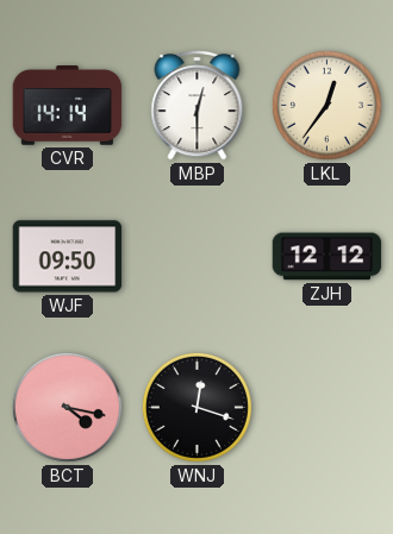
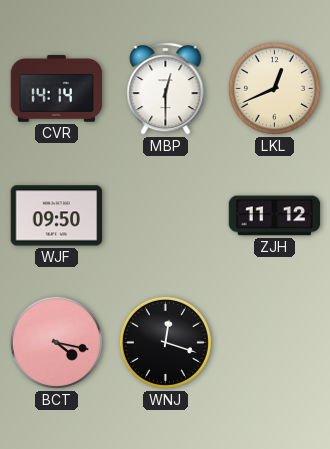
LKL: 12:36 -> 12:41 (274, 88)
ZJH: 12:12 -> 11:12 (275, 216)
